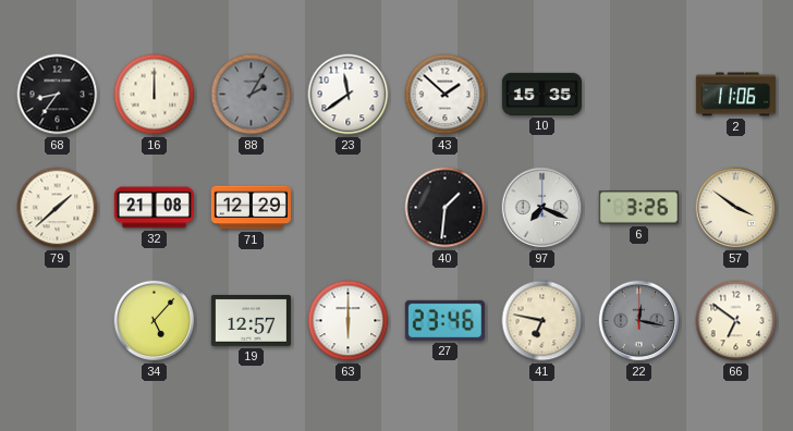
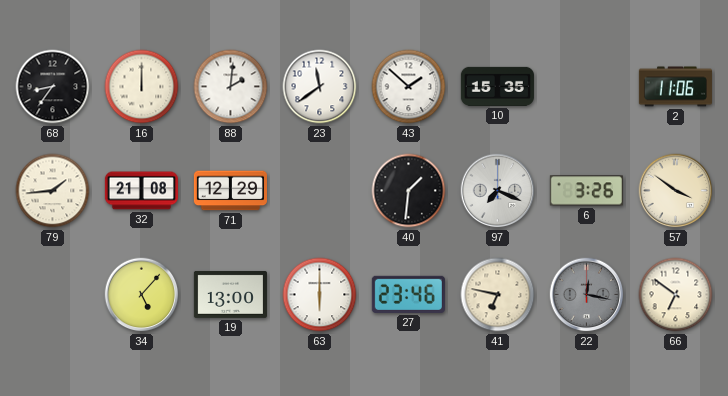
88: 2:05 -> 2:01 (231, 87)
88 dial: grey -> white (231, 87)
79: 1:38 -> 1:44 (53, 191)
19: 12:57 -> 13:00 (230, 294)
